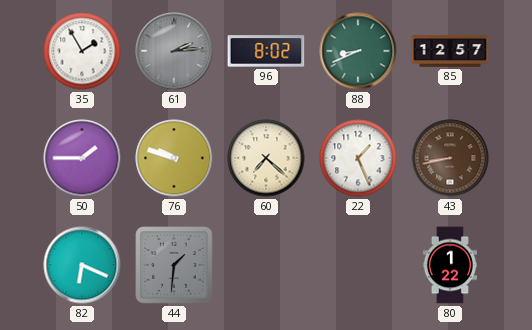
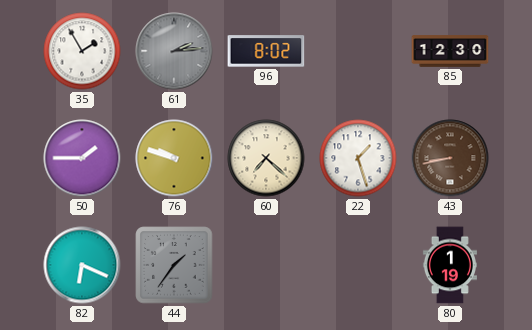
88: 8:41 -> none (358, 51)
85: 12:57 -> 12:30 (450, 51)
22: 1:26 -> 1:27 (358, 158)
44: 1:31 -> 1:36 (174, 265)
80: 1:22 -> 1:19 (450, 265)
